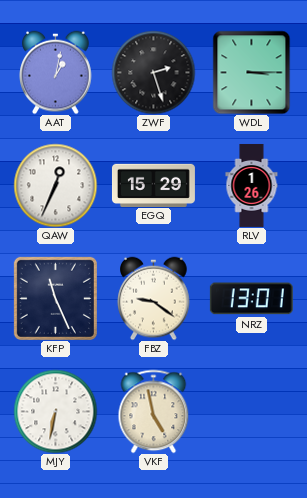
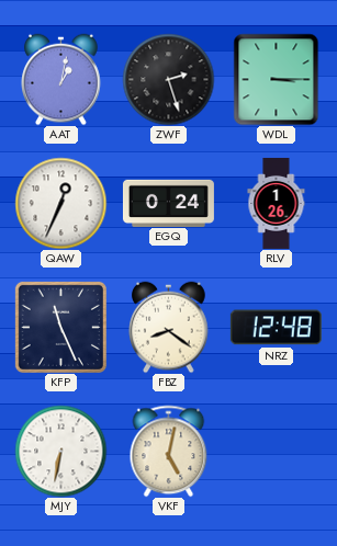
EGQ: 15:29 -> 0:24 (168, 203)
FBZ: 9:21 -> 8:21 (169, 327)
NRZ: 13:01 -> 12:48 (276, 328)
VKF: 4:58 -> 5:02 (169, 451)
